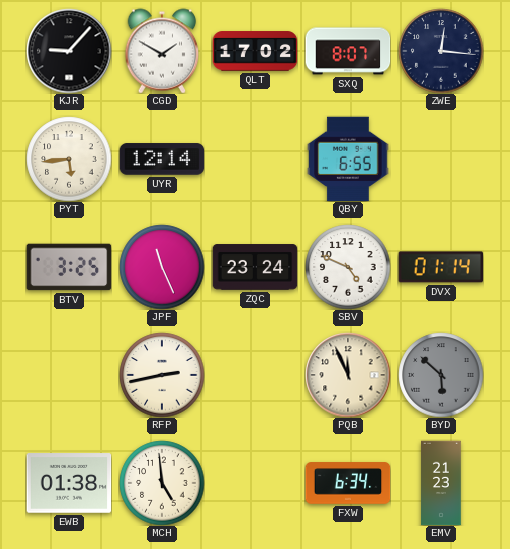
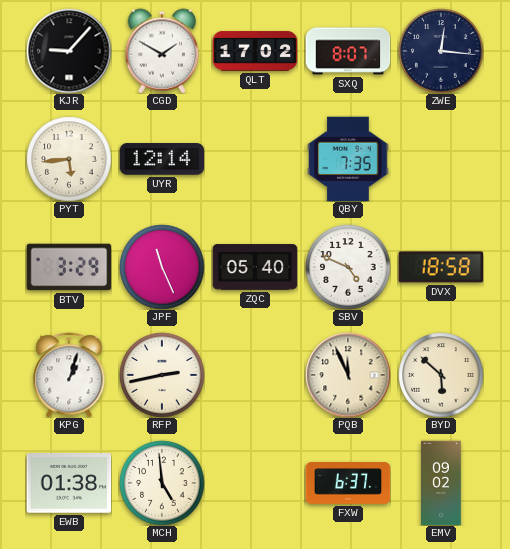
QBY: 6:55 -> 7:35 (348, 159)
BTV: 3:25 -> 3:29 (69, 267)
ZQC: 23:24 -> 05:40 (255, 267)
DVX: 01:14 -> 18:58 (441, 267)
KPG: none -> 1:03 (69, 375)
BYD dial: grey -> cream (441, 375)
FXW: 6:34 -> 6:37 (348, 483)
EMV: 21:23 -> 09:02 (441, 483)
